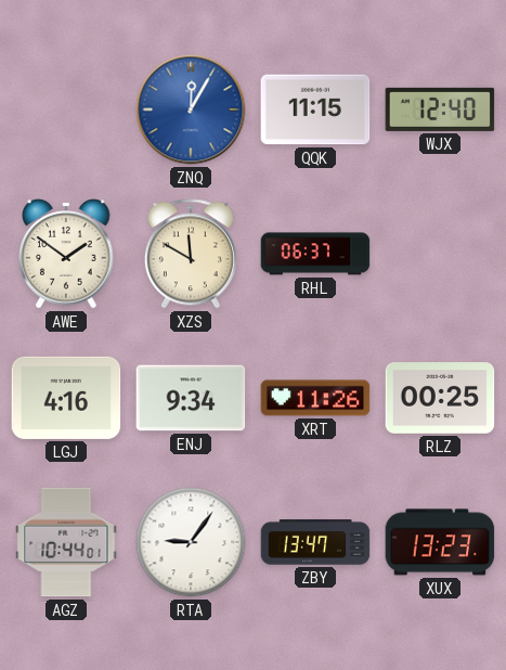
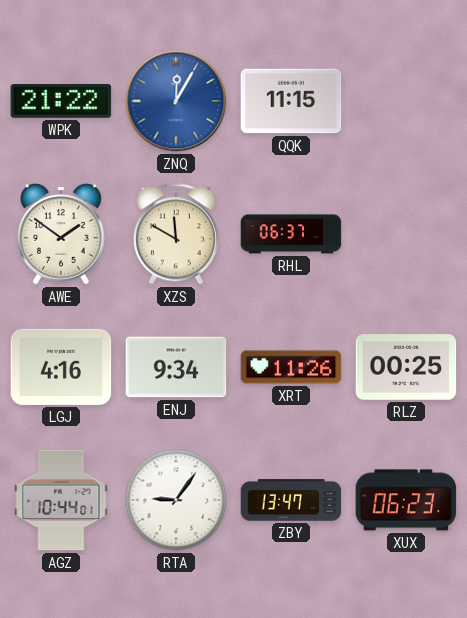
WPK: none -> 21:22 (61, 102)
WJX: 12:40 -> none (440, 109)
XUX: 13:23 -> 06:23 (406, 500)
